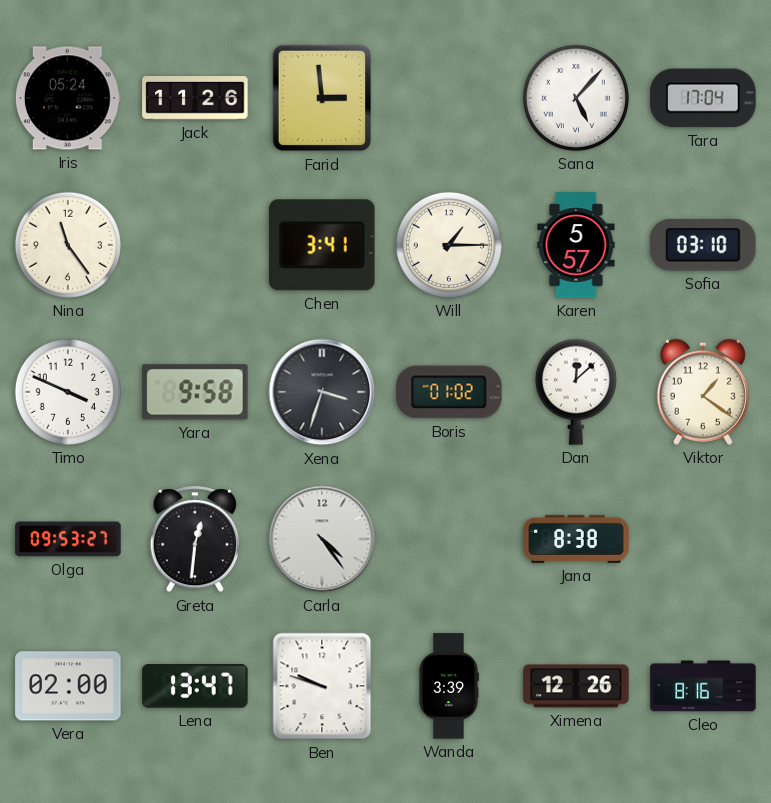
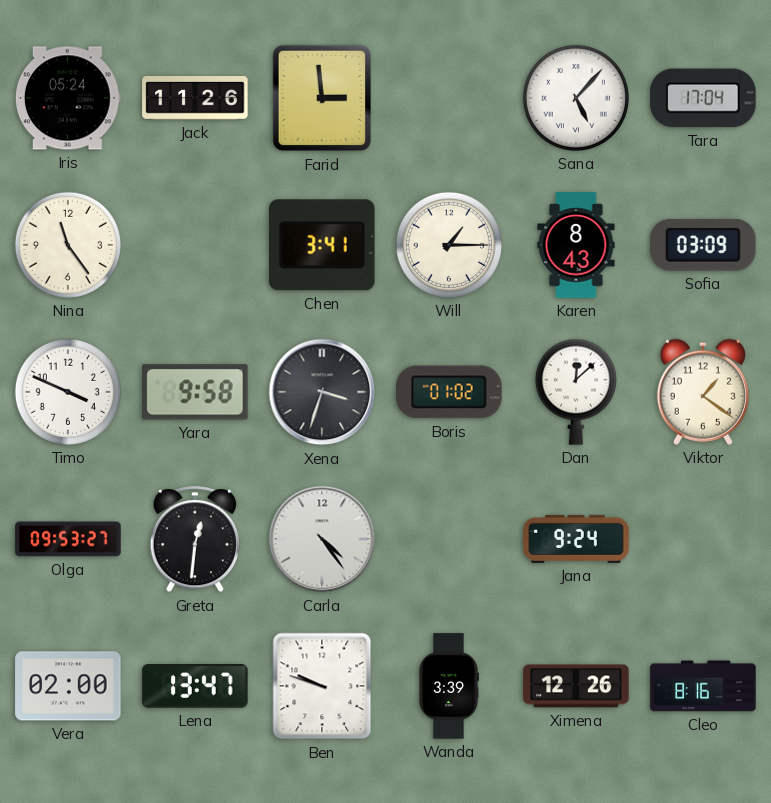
Karen: 5:57 -> 8:43 (576, 245)
Sofia: 03:10 -> 03:09 (703, 245)
Jana: 8:38 -> 9:24 (576, 539)
